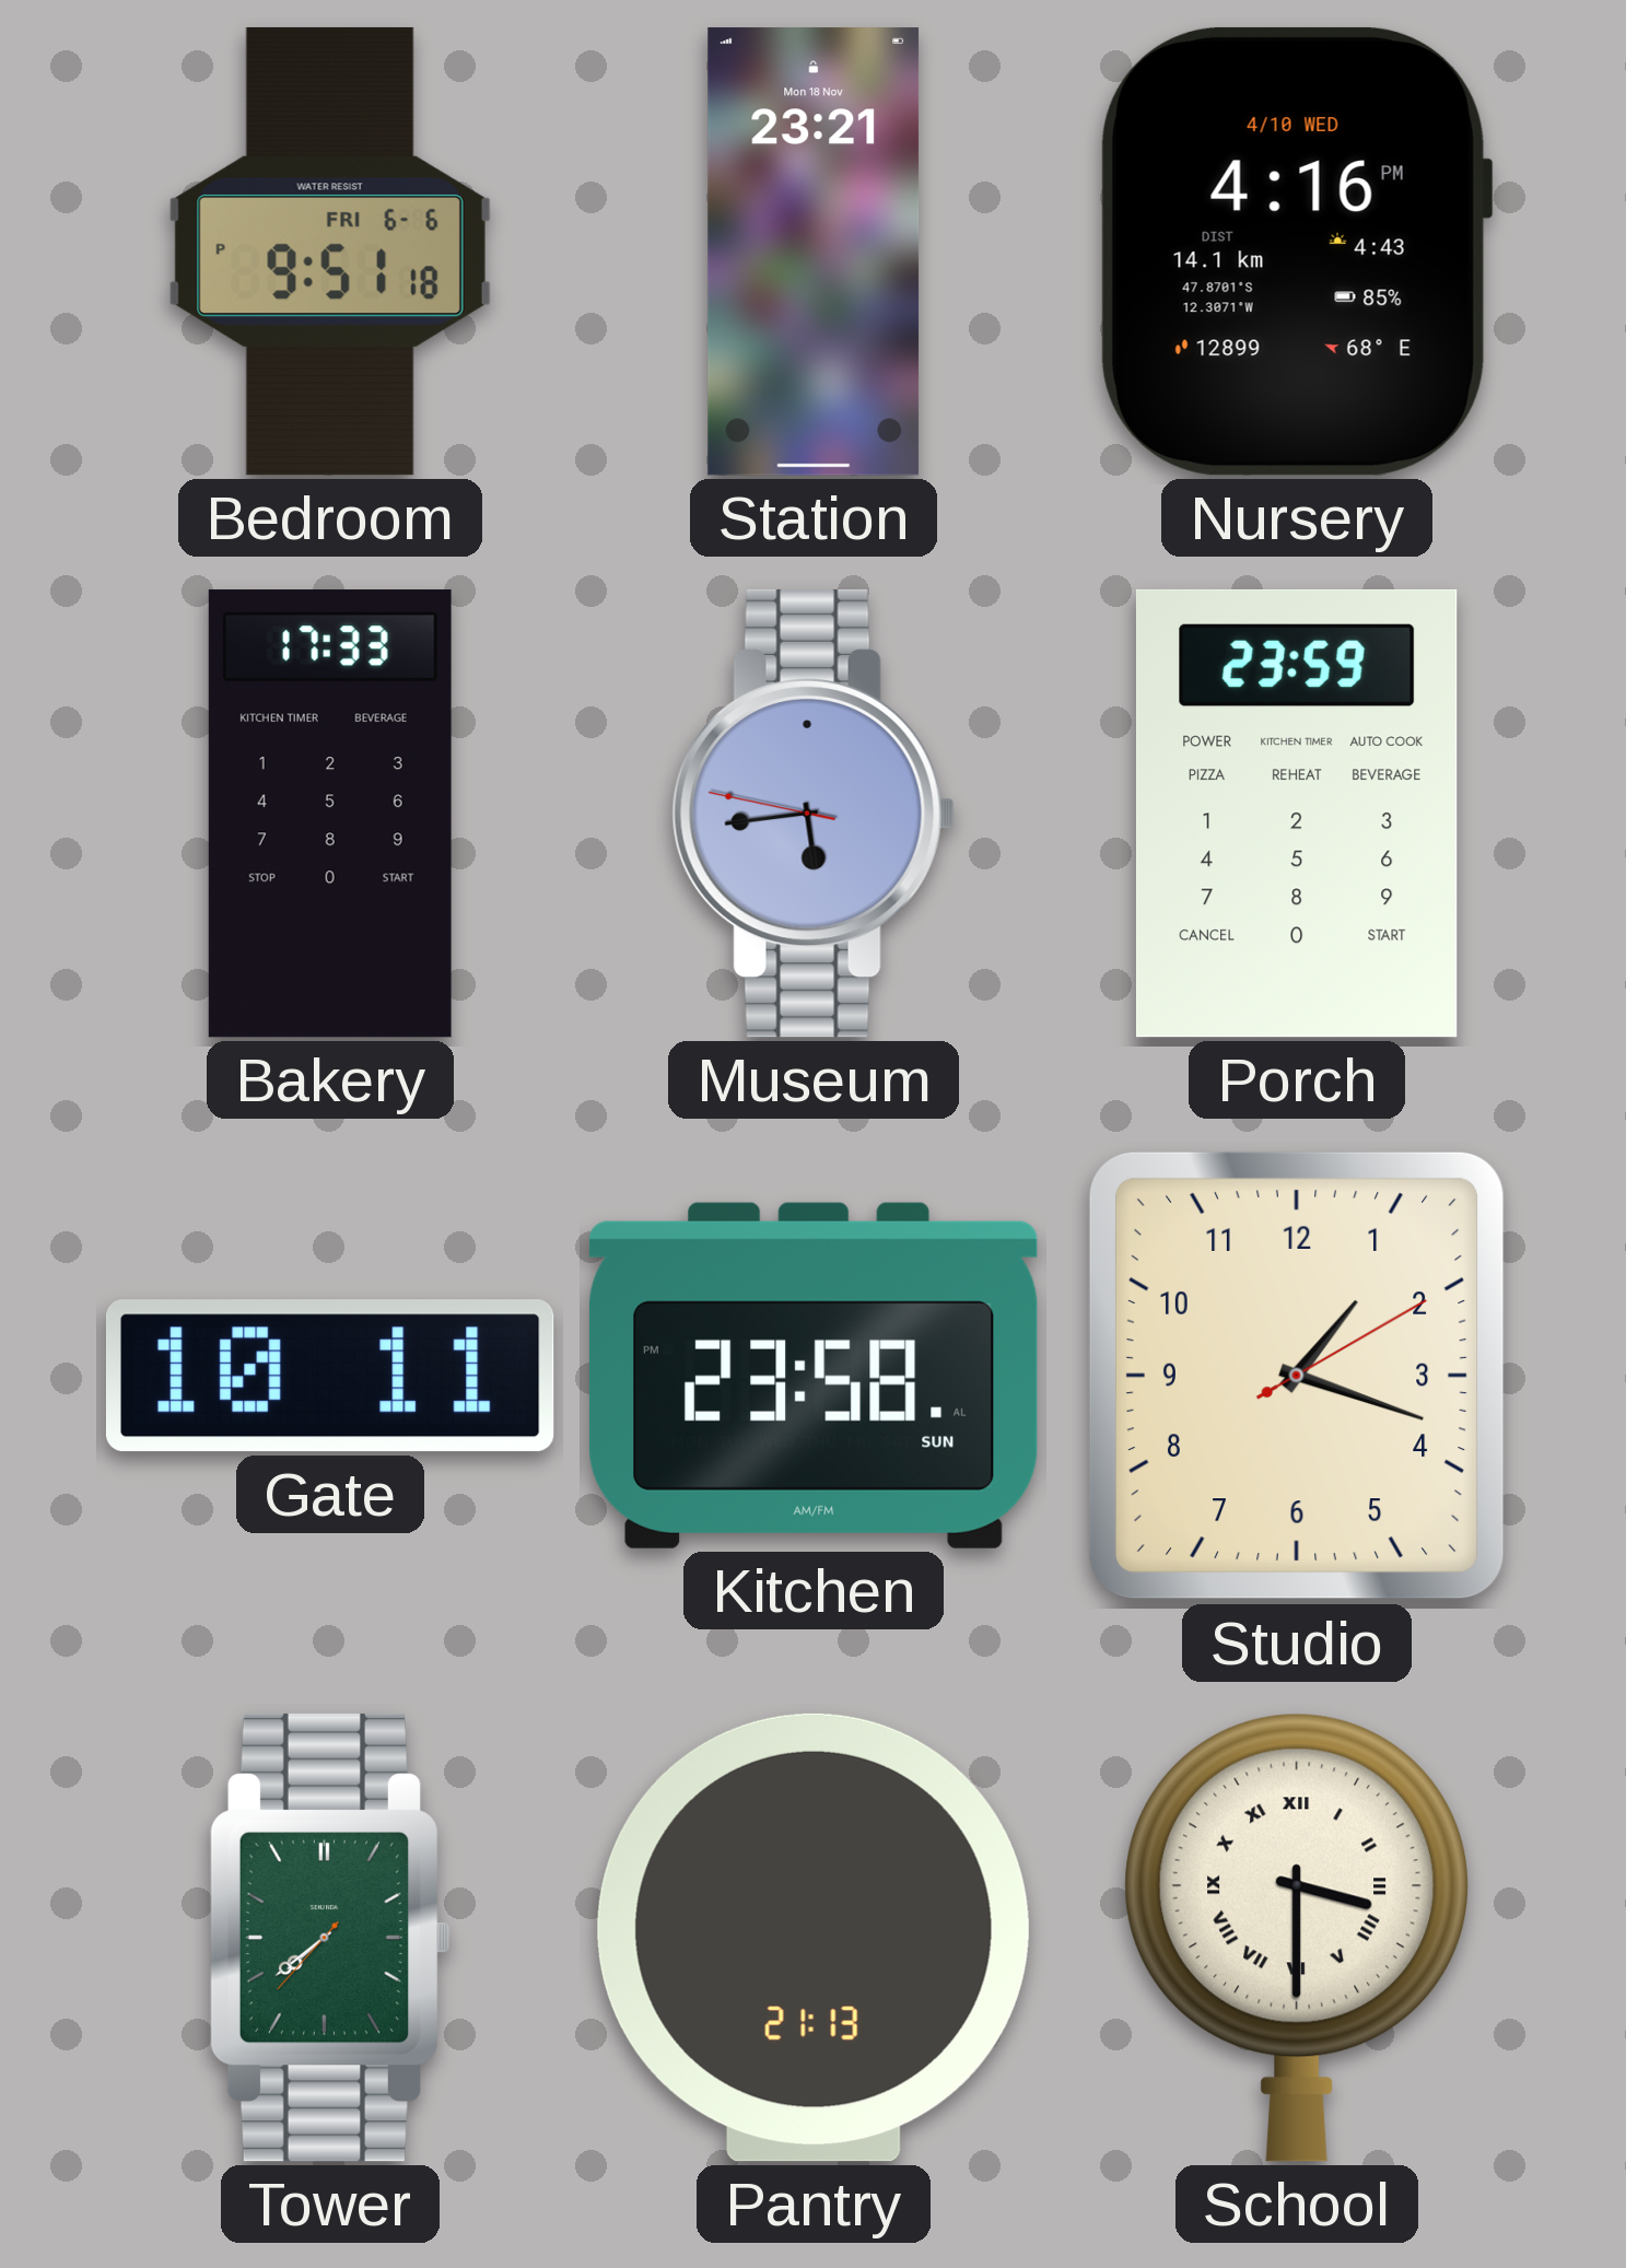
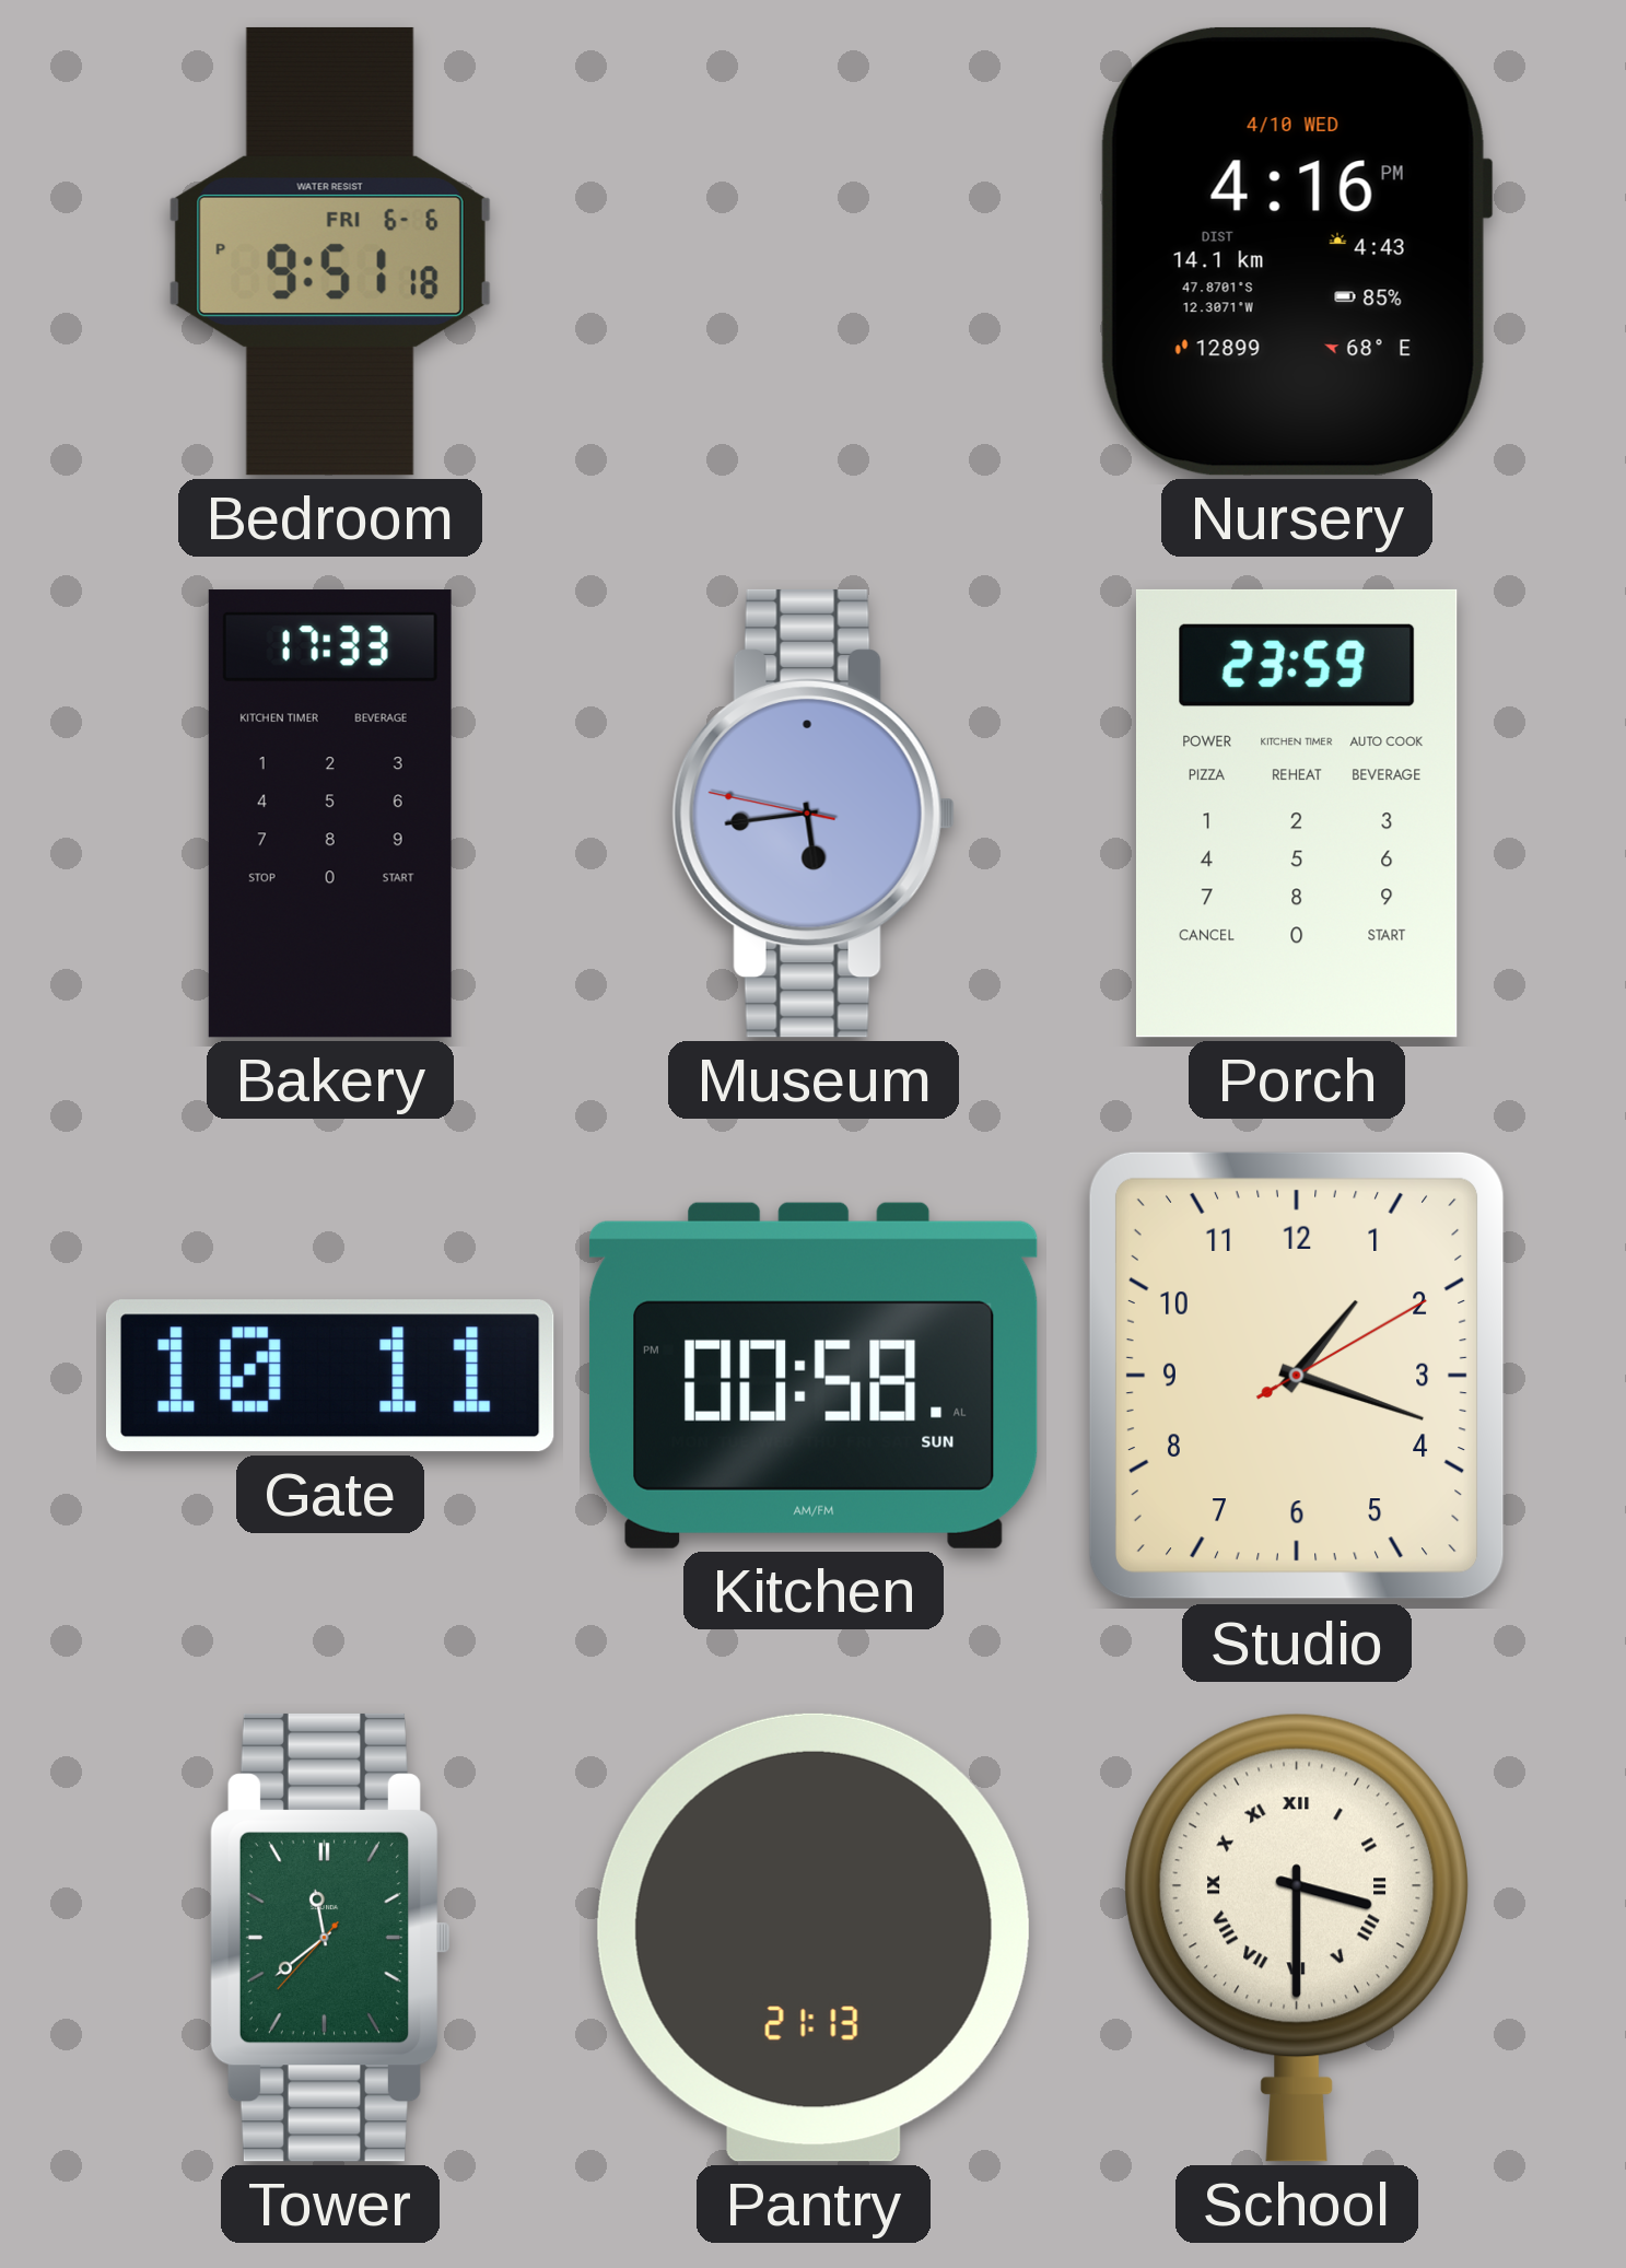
Station: 23:21 -> none (814, 252)
Kitchen: 23:58 -> 00:58 (814, 1376)
Tower: 7:38 -> 11:38 (329, 1938)
